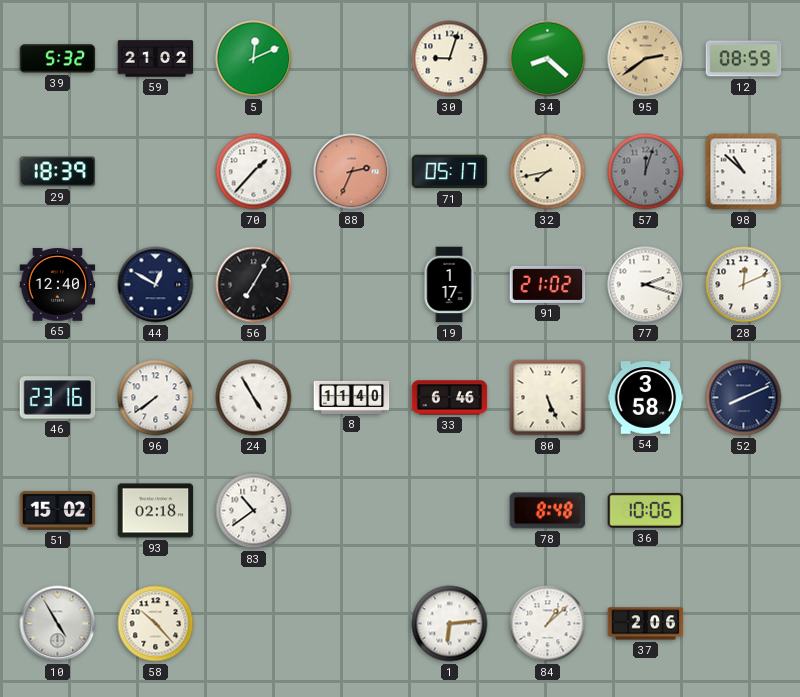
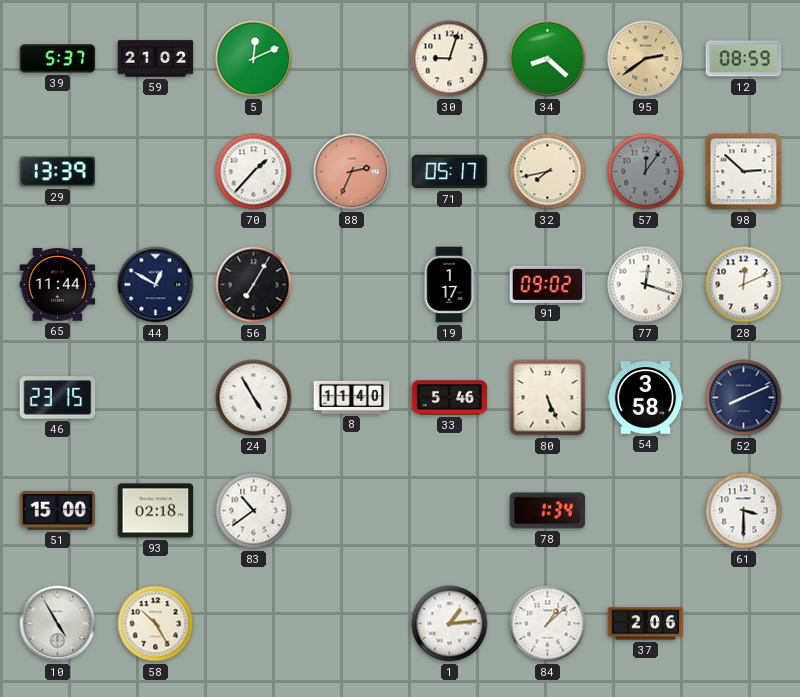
39: 5:32 -> 5:37 (58, 59)
29: 18:39 -> 13:39 (58, 172)
57: 12:03 -> 12:06 (646, 172)
98: 10:52 -> 2:52 (744, 172)
65: 12:40 -> 11:44 (58, 285)
91: 21:02 -> 09:02 (548, 284)
77: 2:18 -> 12:18 (646, 285)
46: 23:16 -> 23:15 (58, 398)
96: 7:39 -> none (156, 398)
33: 6:46 -> 5:46 (450, 398)
51: 15:02 -> 15:00 (58, 510)
78: 8:48 -> 1:34 (548, 511)
36: 10:06 -> none (646, 510)
61: none -> 3:30 (744, 511)
58: 10:23 -> 10:25 (156, 624)
1: 6:14 -> 1:14 (450, 624)
